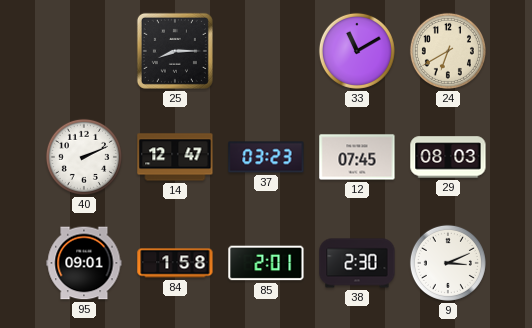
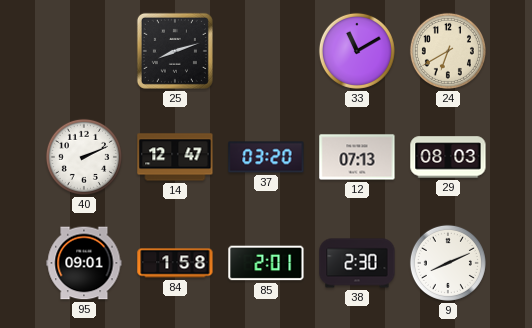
25: 8:15 -> 8:12 (175, 51)
37: 03:23 -> 03:20 (266, 157)
12: 07:45 -> 07:13 (357, 157)
9: 3:11 -> 8:11 (448, 263)
